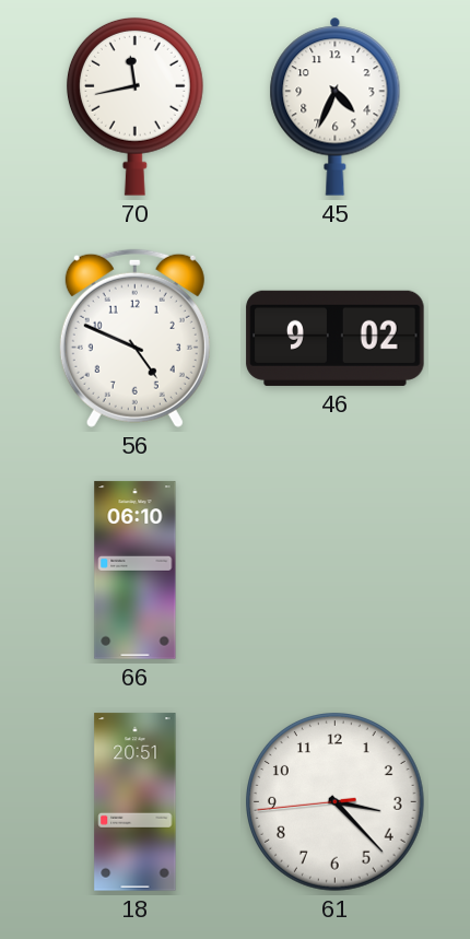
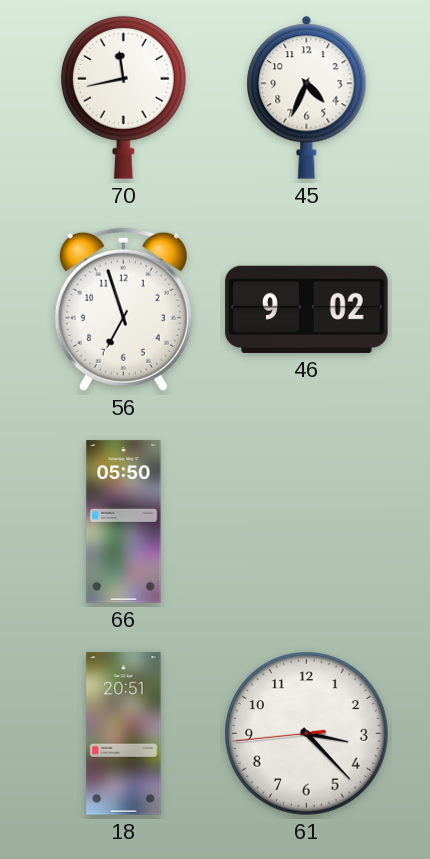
56: 4:49 -> 6:57 (123, 309)
66: 06:10 -> 05:50 (124, 522)
